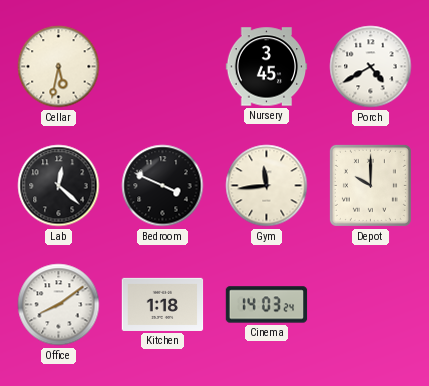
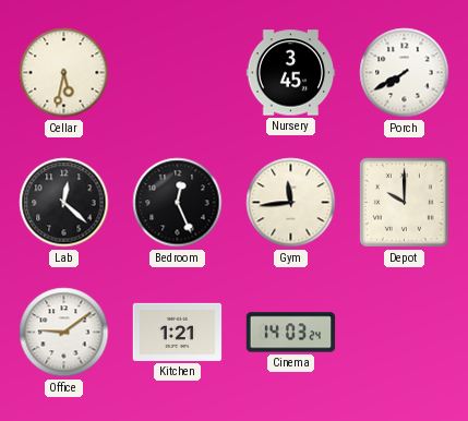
Porch: 4:40 -> 7:40 (405, 73)
Bedroom: 3:49 -> 12:26 (178, 203)
Office: 8:09 -> 9:09 (64, 333)
Kitchen: 1:18 -> 1:21 (178, 332)
